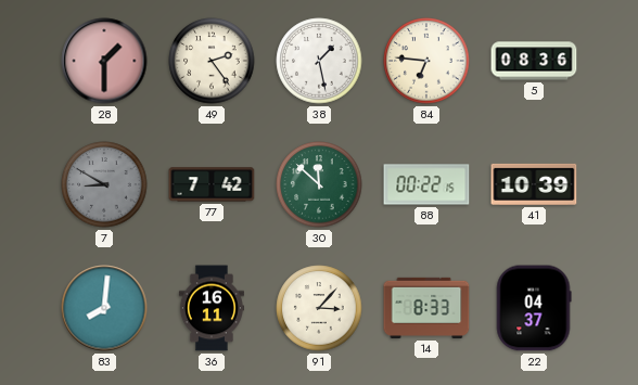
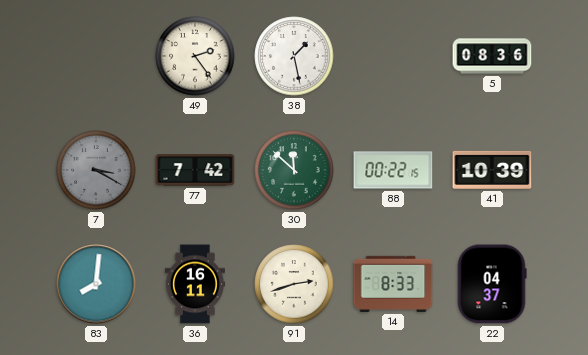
28: 1:30 -> none (104, 61)
84: 6:46 -> none (426, 61)
7: 8:50 -> 3:20 (96, 170)
91: 3:07 -> 2:42 (294, 284)
